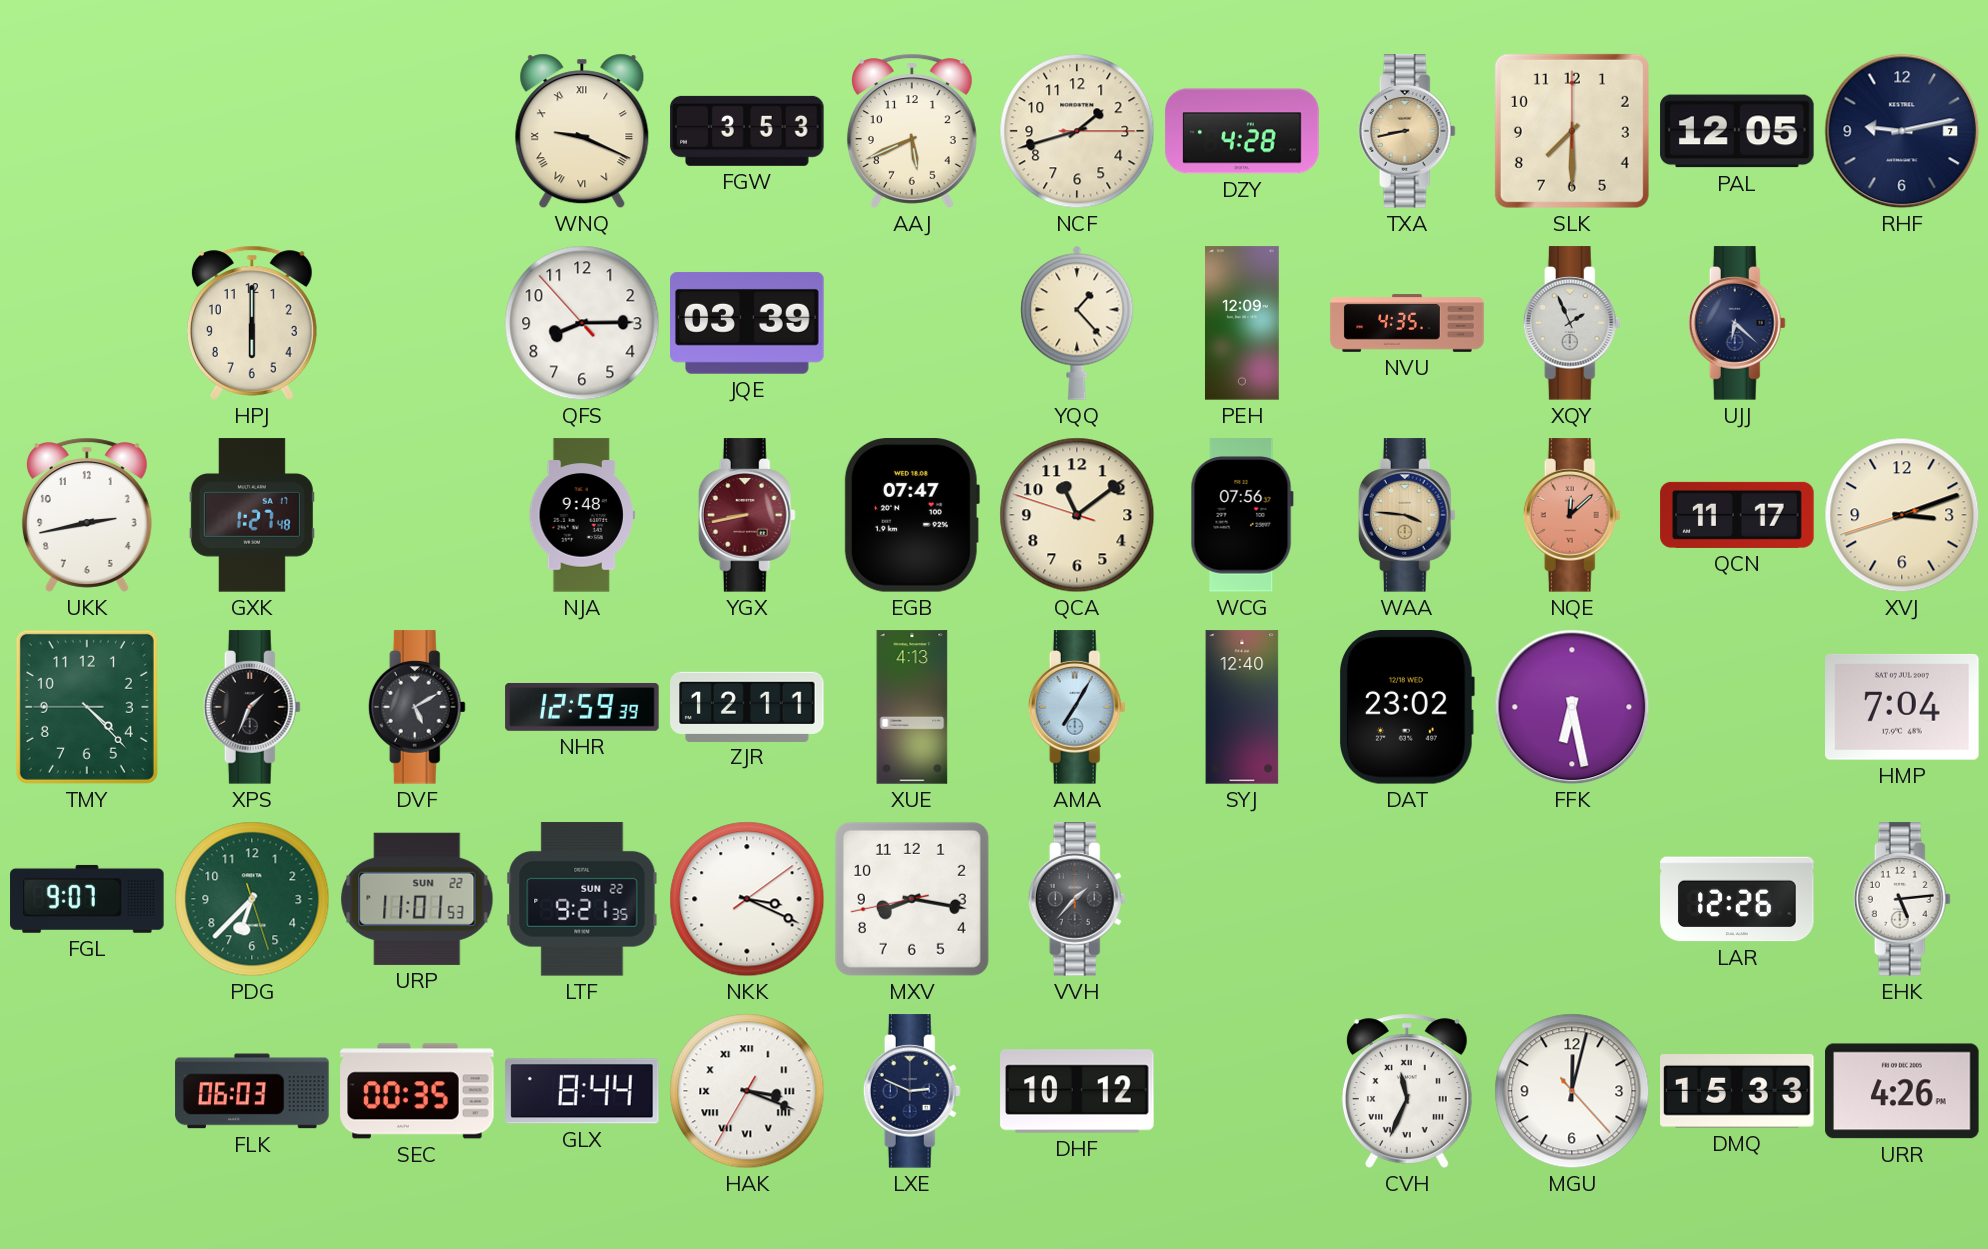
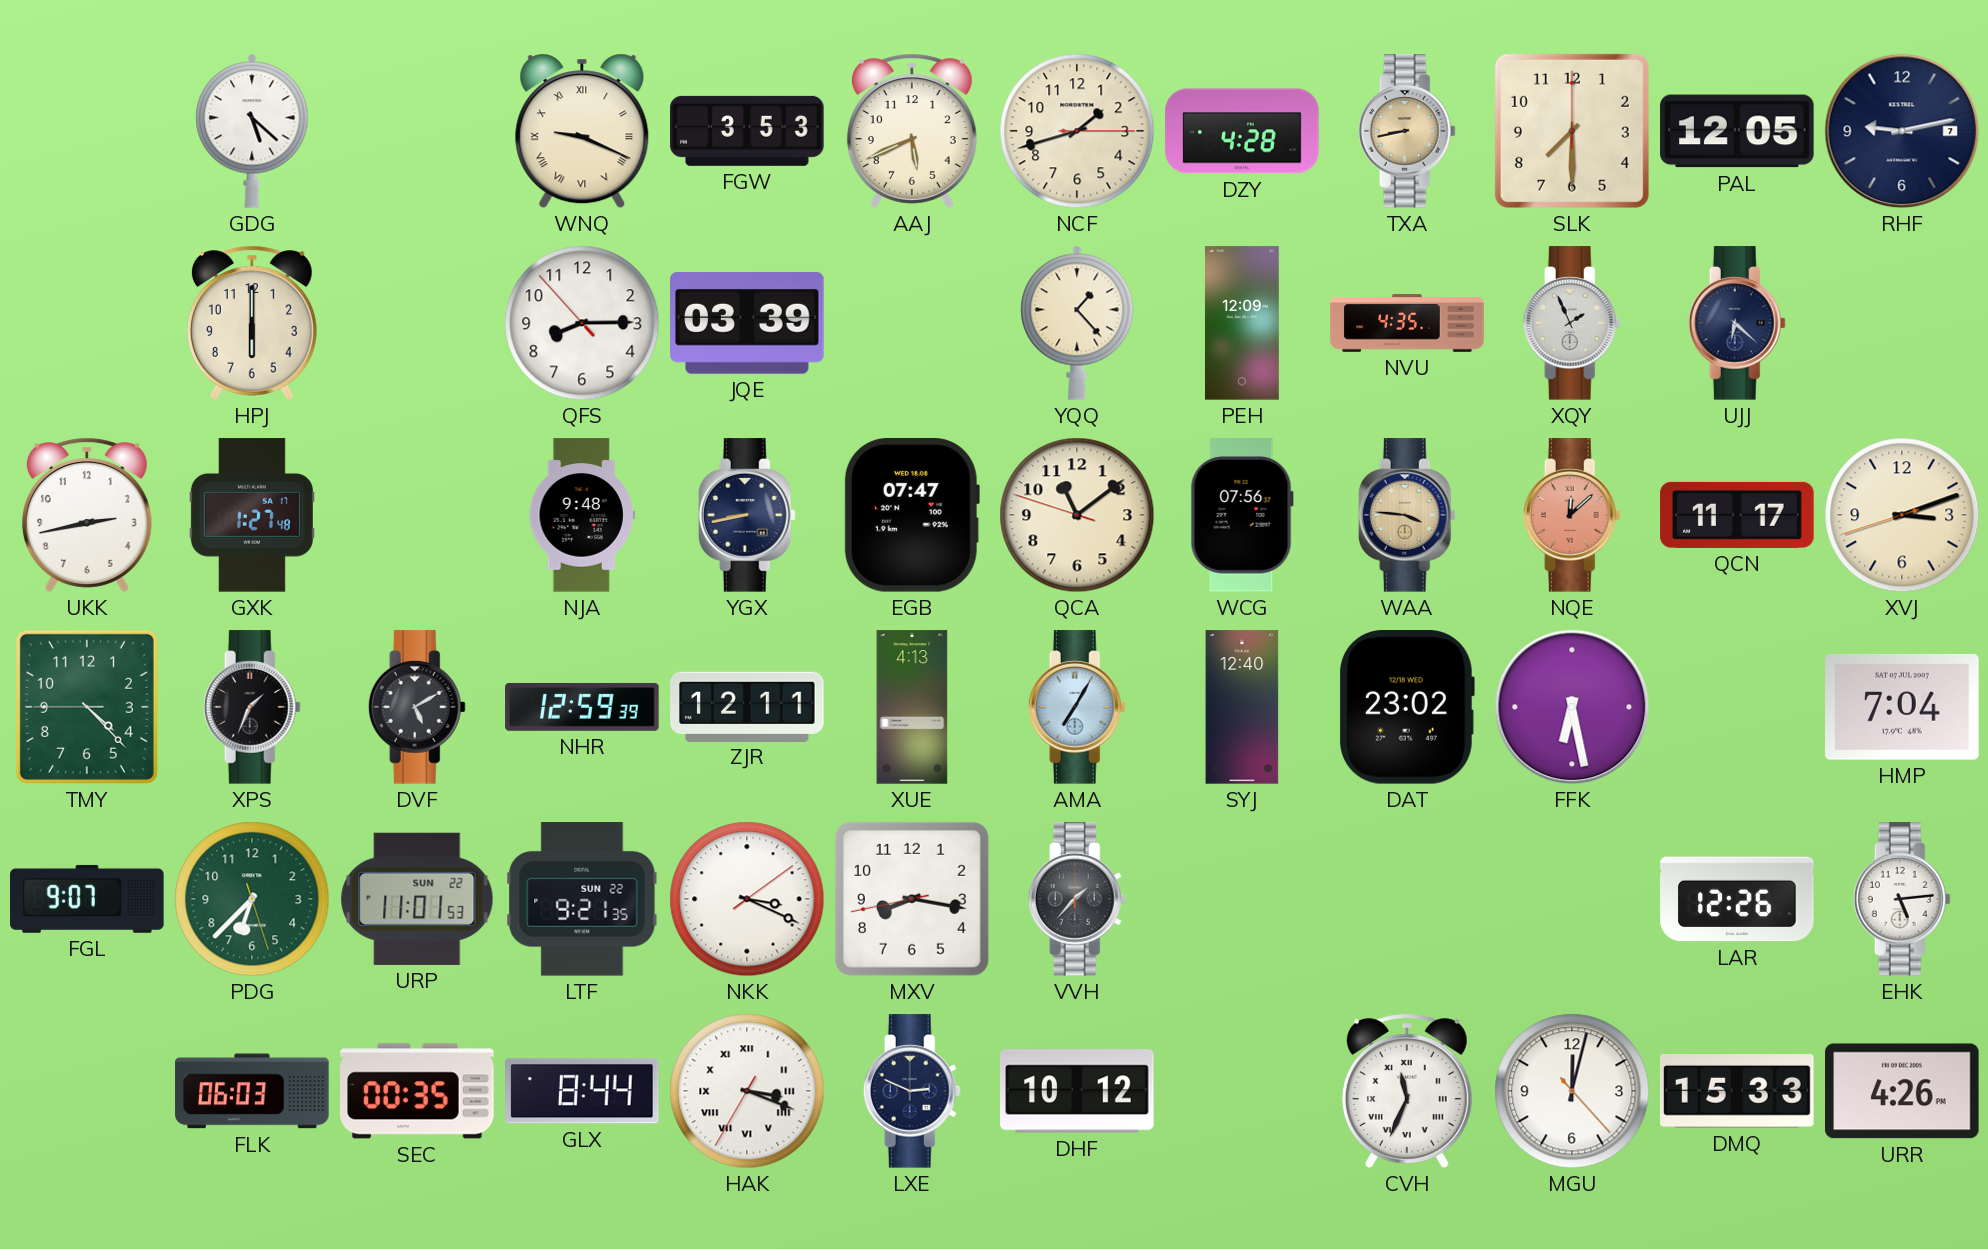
GDG: none -> 5:22 (252, 131)
YGX dial: burgundy -> navy (747, 515)
